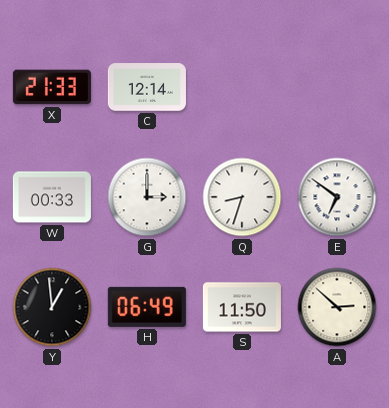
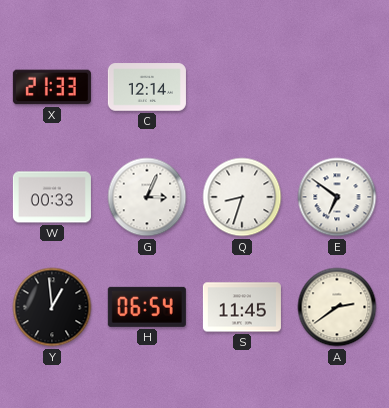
G: 3:00 -> 3:04 (147, 197)
H: 06:49 -> 06:54 (147, 307)
S: 11:50 -> 11:45 (242, 307)
A: 2:52 -> 2:39 (337, 307)
